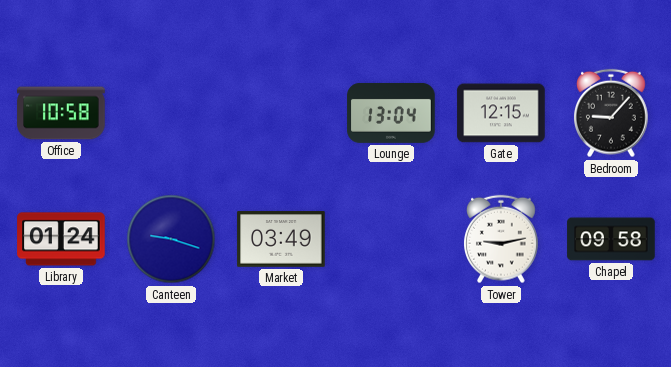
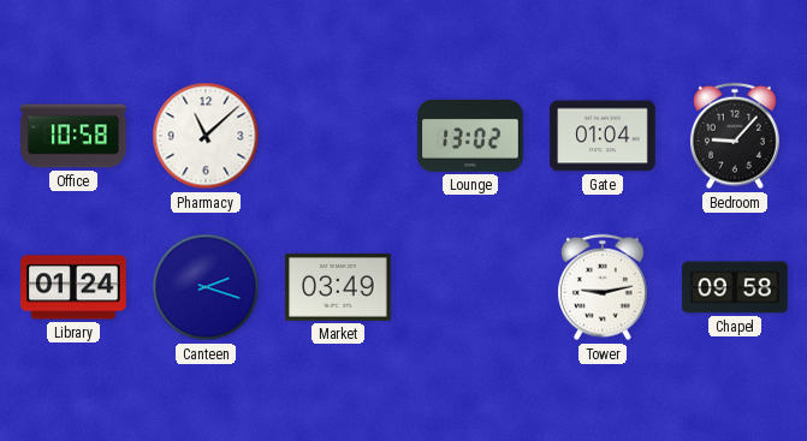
Pharmacy: none -> 11:08 (206, 136)
Lounge: 13:04 -> 13:02 (470, 136)
Gate: 12:15 -> 01:04 (603, 136)
Canteen: 9:18 -> 2:18 (206, 287)
